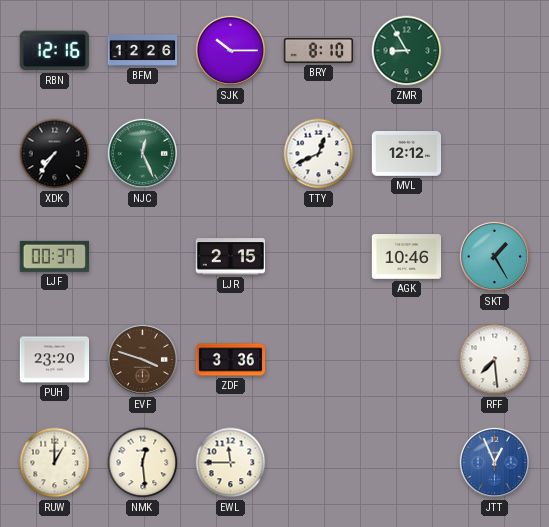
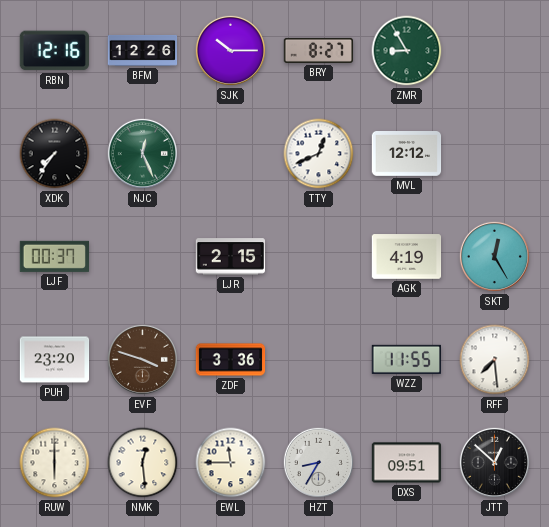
BRY: 8:10 -> 8:27 (319, 50)
AGK: 10:46 -> 4:19 (407, 257)
SKT: 1:25 -> 12:25 (494, 256)
WZZ: none -> 11:55 (406, 359)
RUW: 1:00 -> 6:00 (55, 463)
HZT: none -> 8:35 (318, 462)
DXS: none -> 09:51 (407, 463)
JTT: 12:56 -> 12:52 (494, 462)
JTT dial: blue -> black (494, 462)
